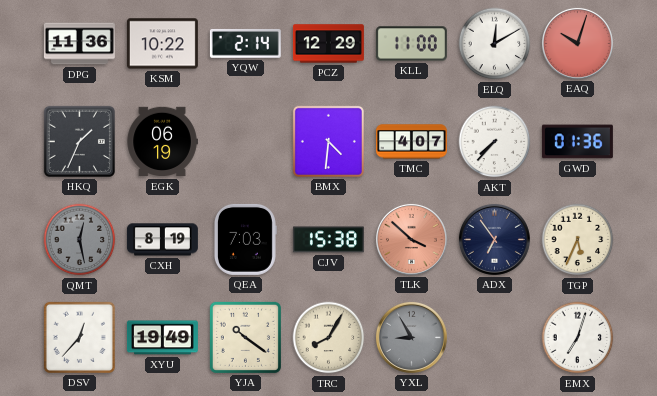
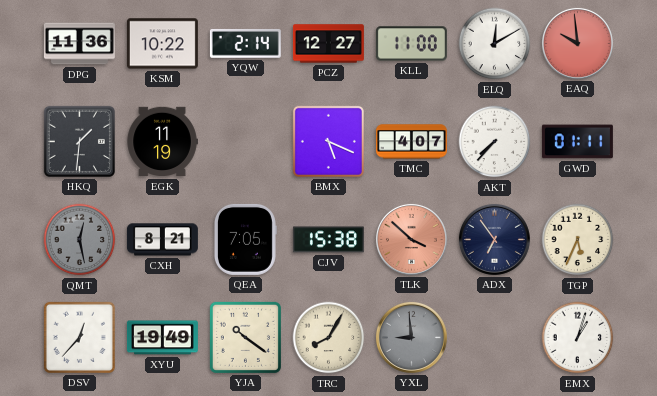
PCZ: 12:29 -> 12:27 (328, 44)
EAQ: 10:03 -> 9:59 (577, 43)
HKQ: 1:34 -> 1:31 (79, 141)
EGK: 06:19 -> 11:19 (162, 142)
BMX: 4:31 -> 5:19 (328, 141)
GWD: 01:36 -> 01:11 (577, 142)
CXH: 8:19 -> 8:21 (162, 240)
QEA: 7:03 -> 7:05 (245, 239)
YXL: 8:55 -> 8:59 (411, 337)
EMX: 7:03 -> 1:03 (578, 338)
